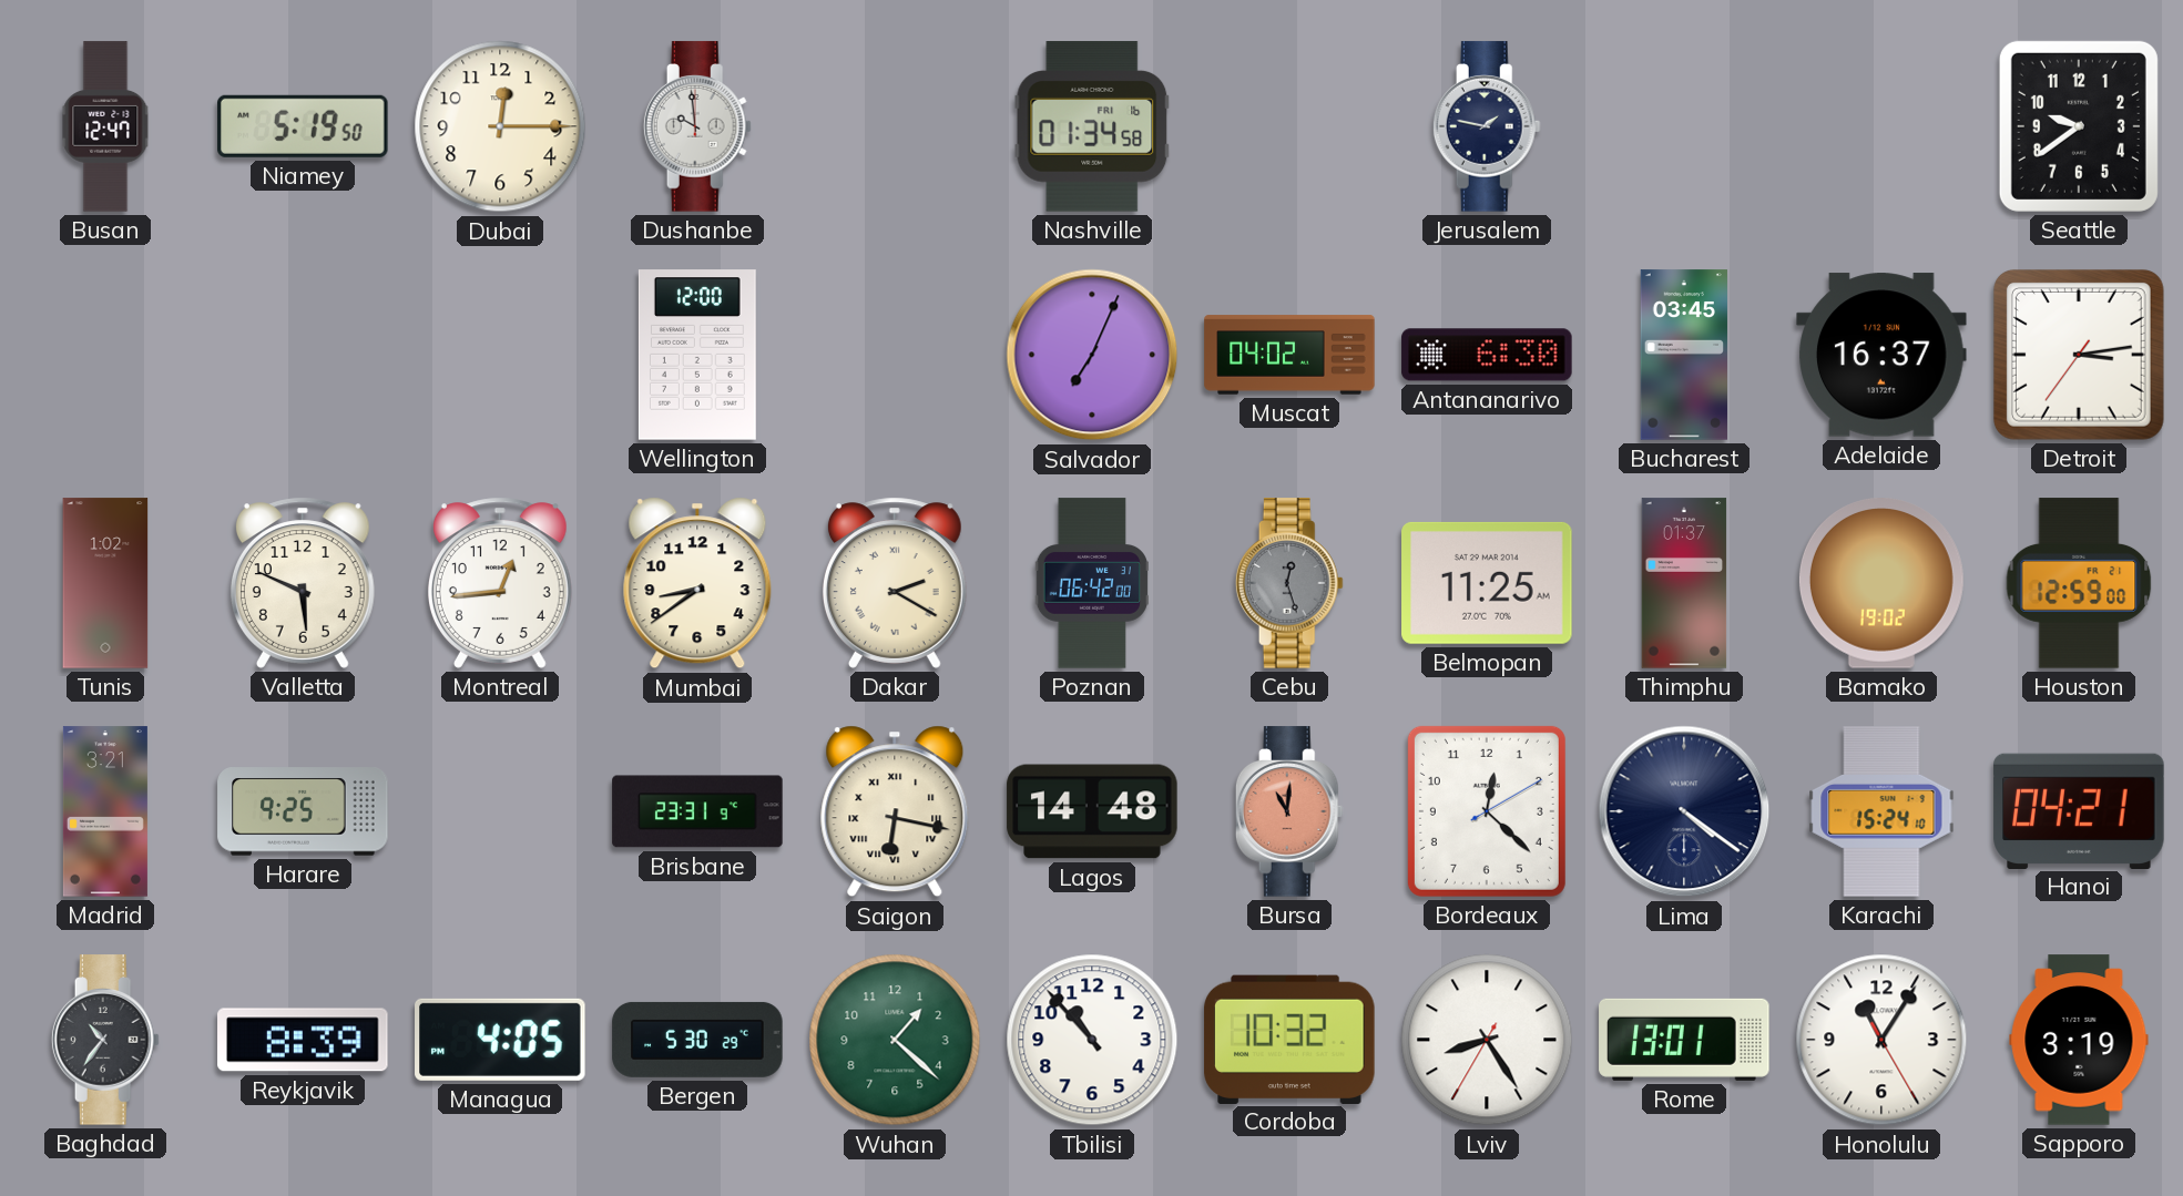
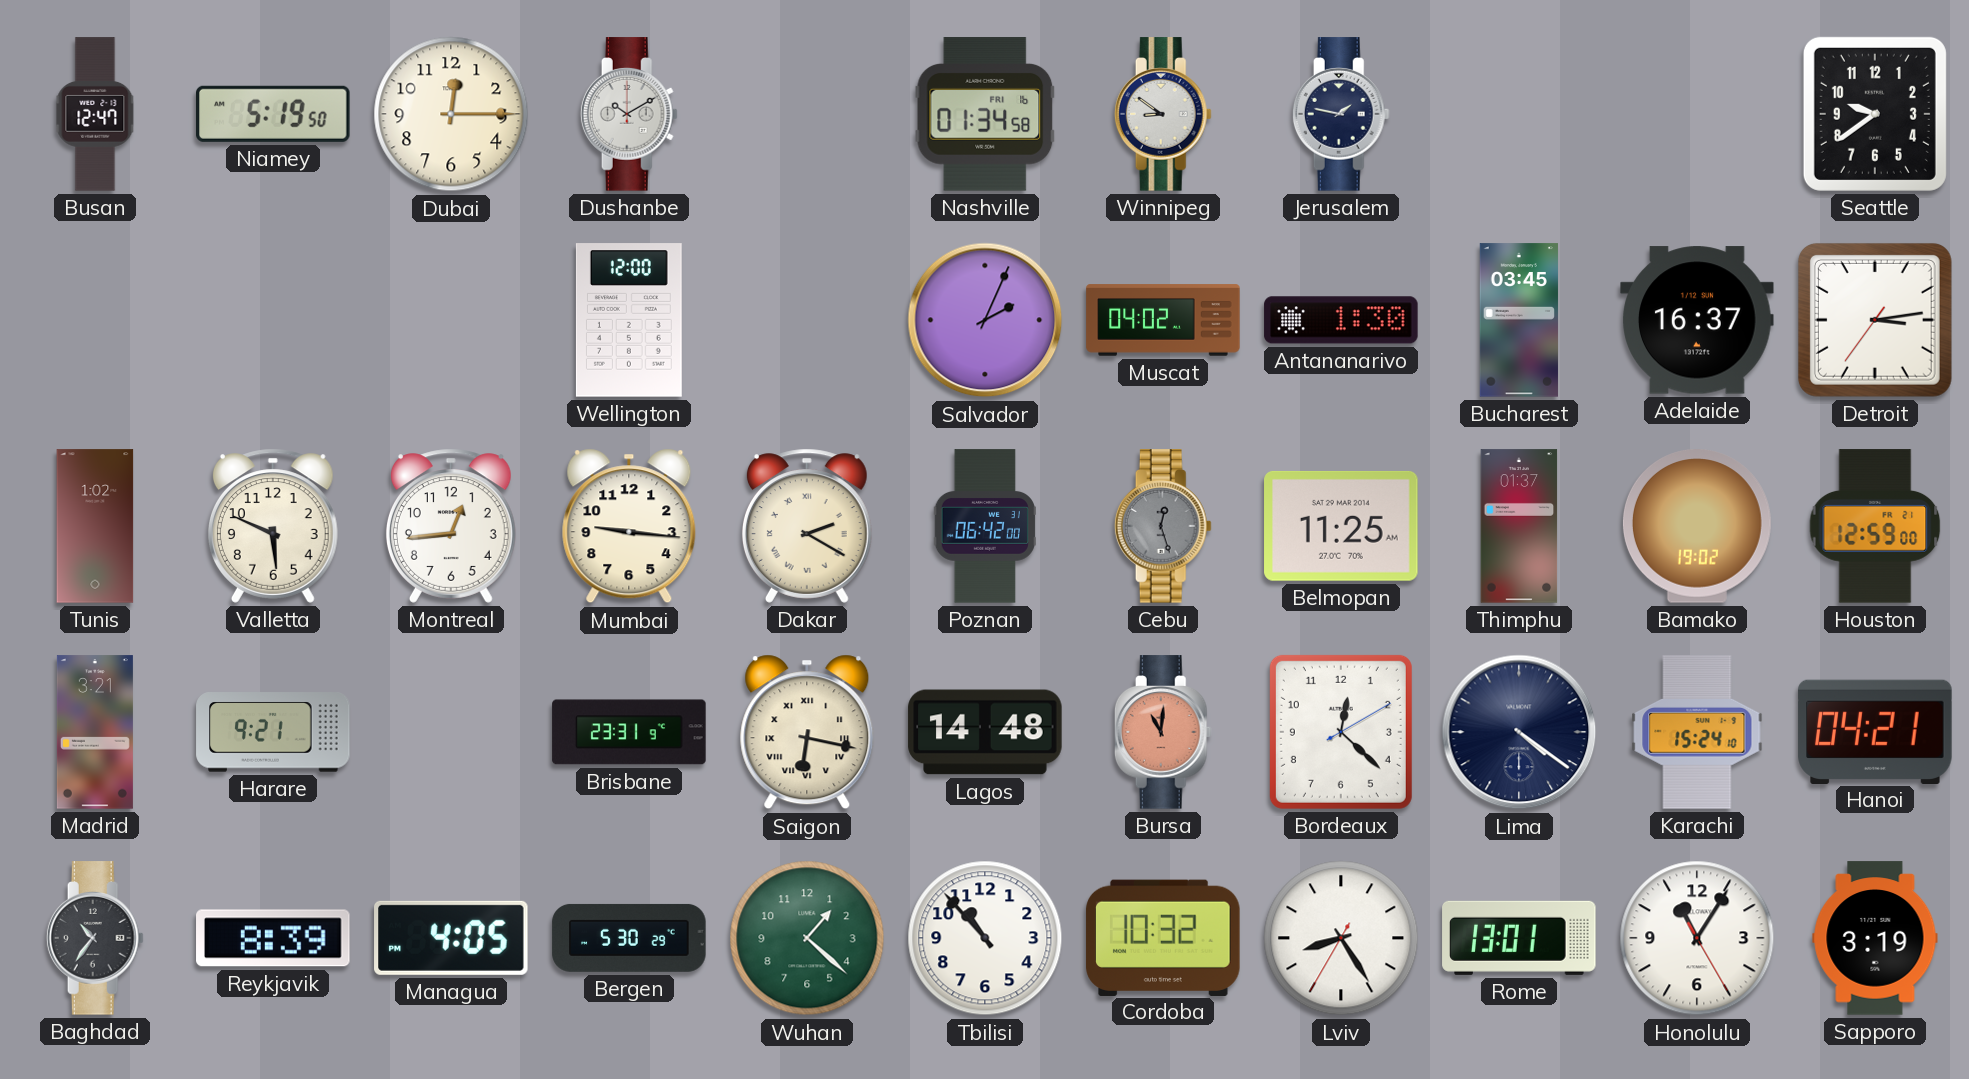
Dushanbe: 9:59 -> 10:10 (629, 114)
Winnipeg: none -> 8:51 (1163, 114)
Salvador: 7:04 -> 2:04 (985, 320)
Antananarivo: 6:30 -> 1:30 (1341, 320)
Mumbai: 8:39 -> 9:16 (629, 526)
Harare: 9:25 -> 9:21 (273, 732)
